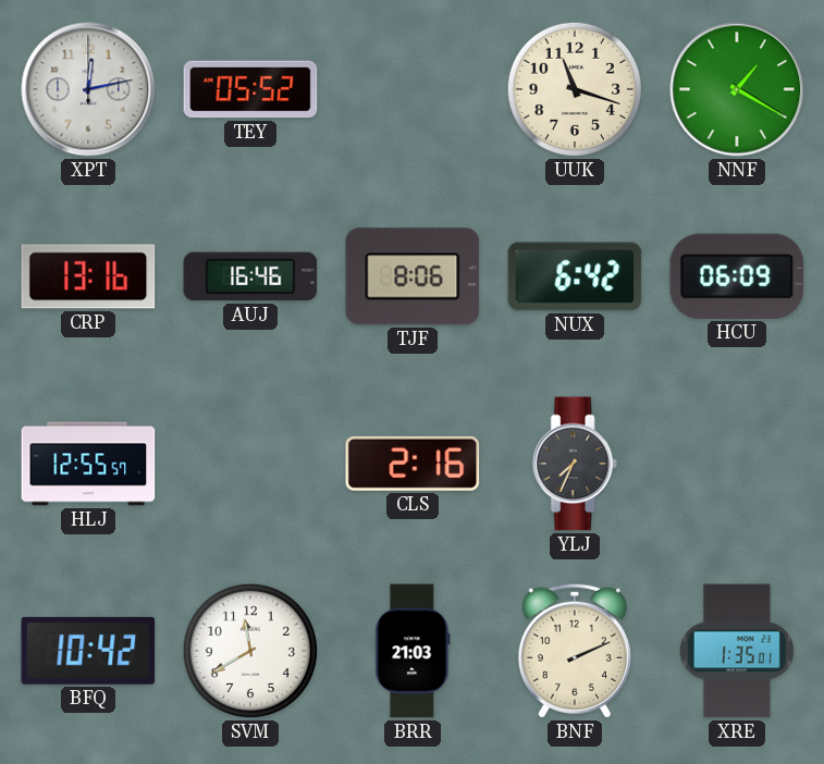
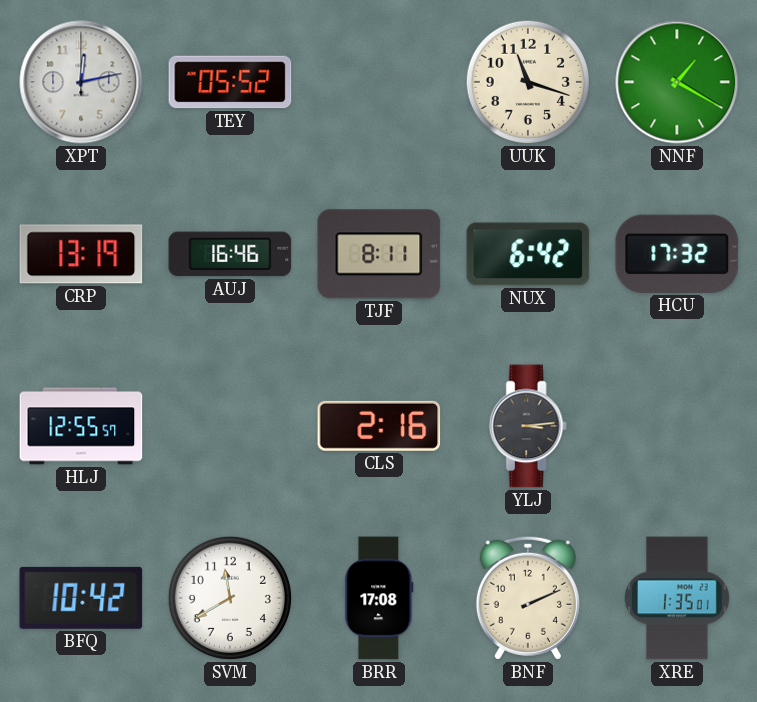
CRP: 13:16 -> 13:19 (81, 254)
TJF: 8:06 -> 8:11 (379, 254)
HCU: 06:09 -> 17:32 (677, 254)
YLJ: 7:34 -> 3:14 (528, 426)
BRR: 21:03 -> 17:08 (379, 598)
